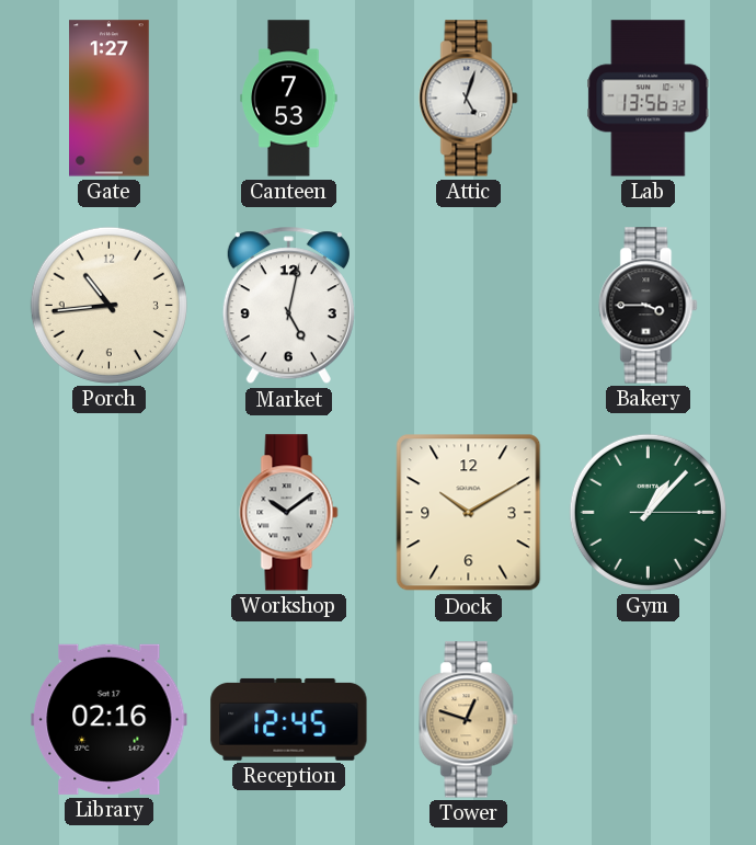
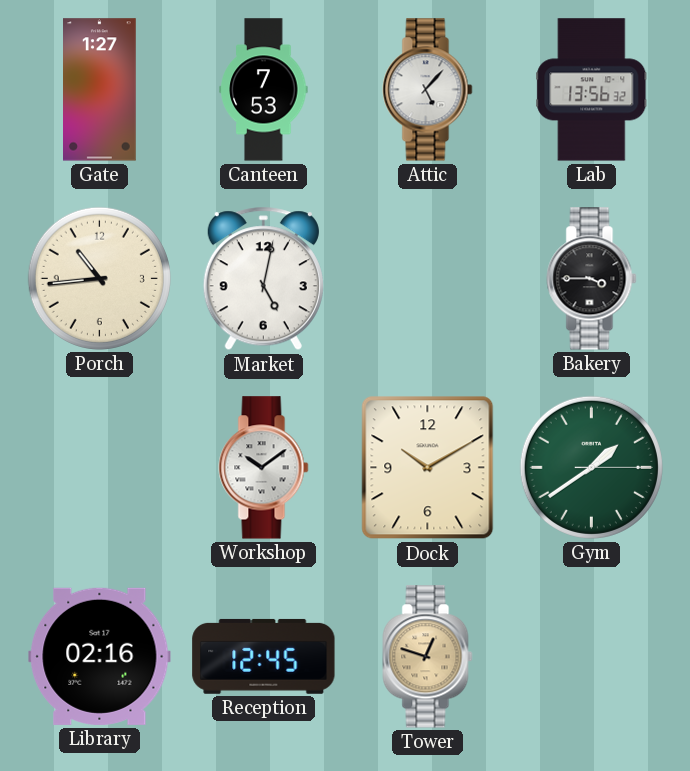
Attic: 5:03 -> 5:07 (428, 90)
Gym: 1:07 -> 1:39 (591, 467)
